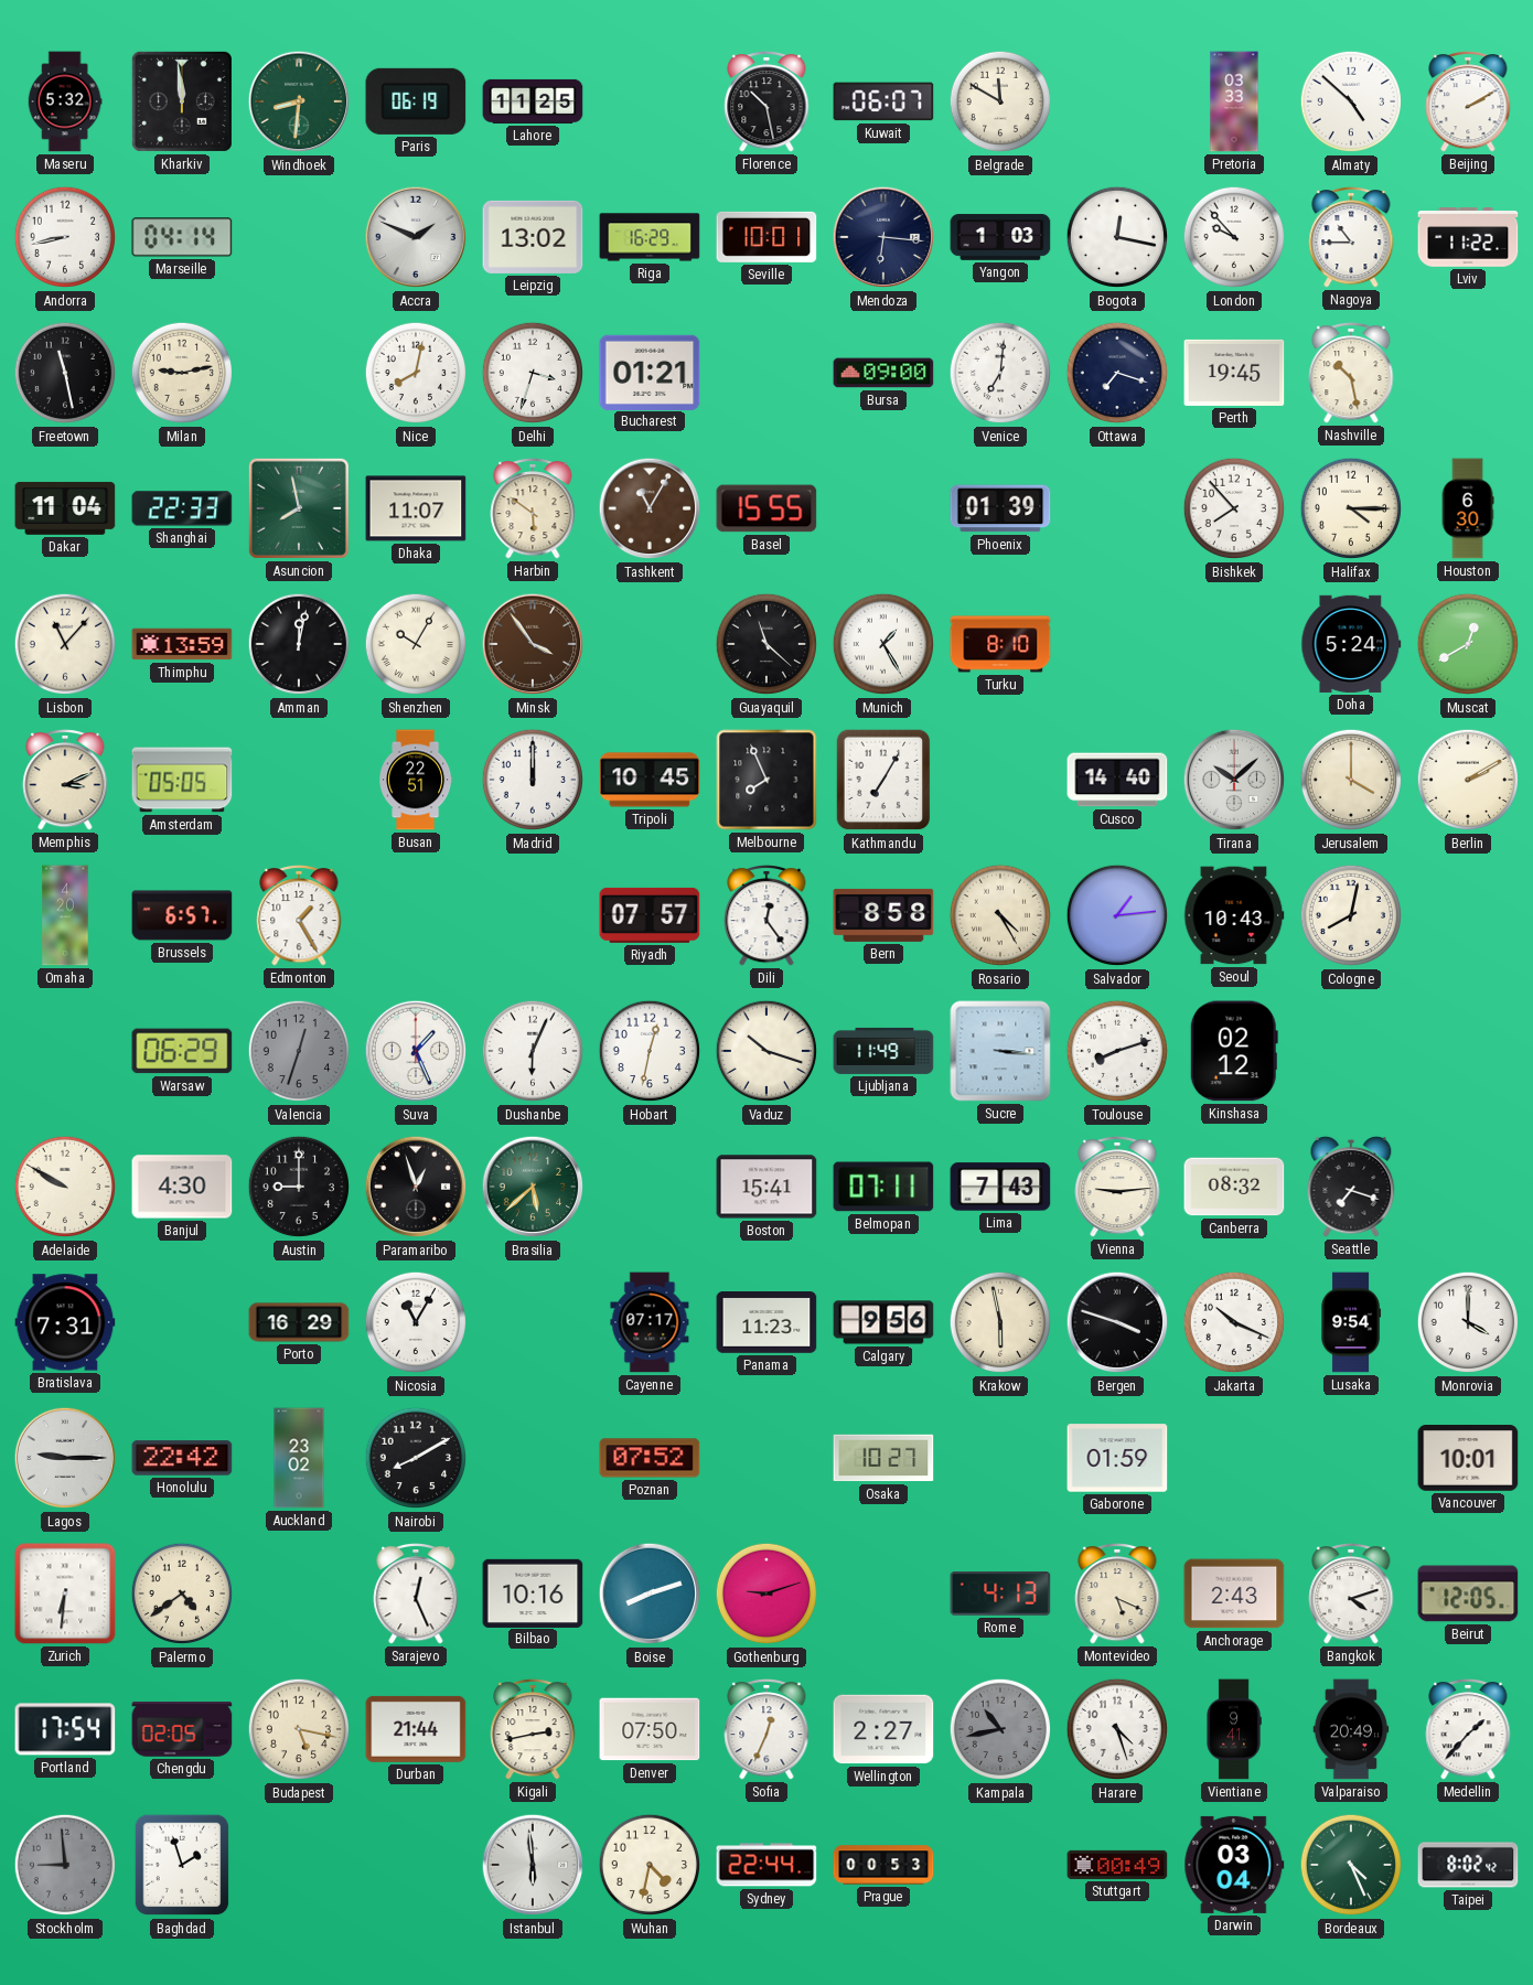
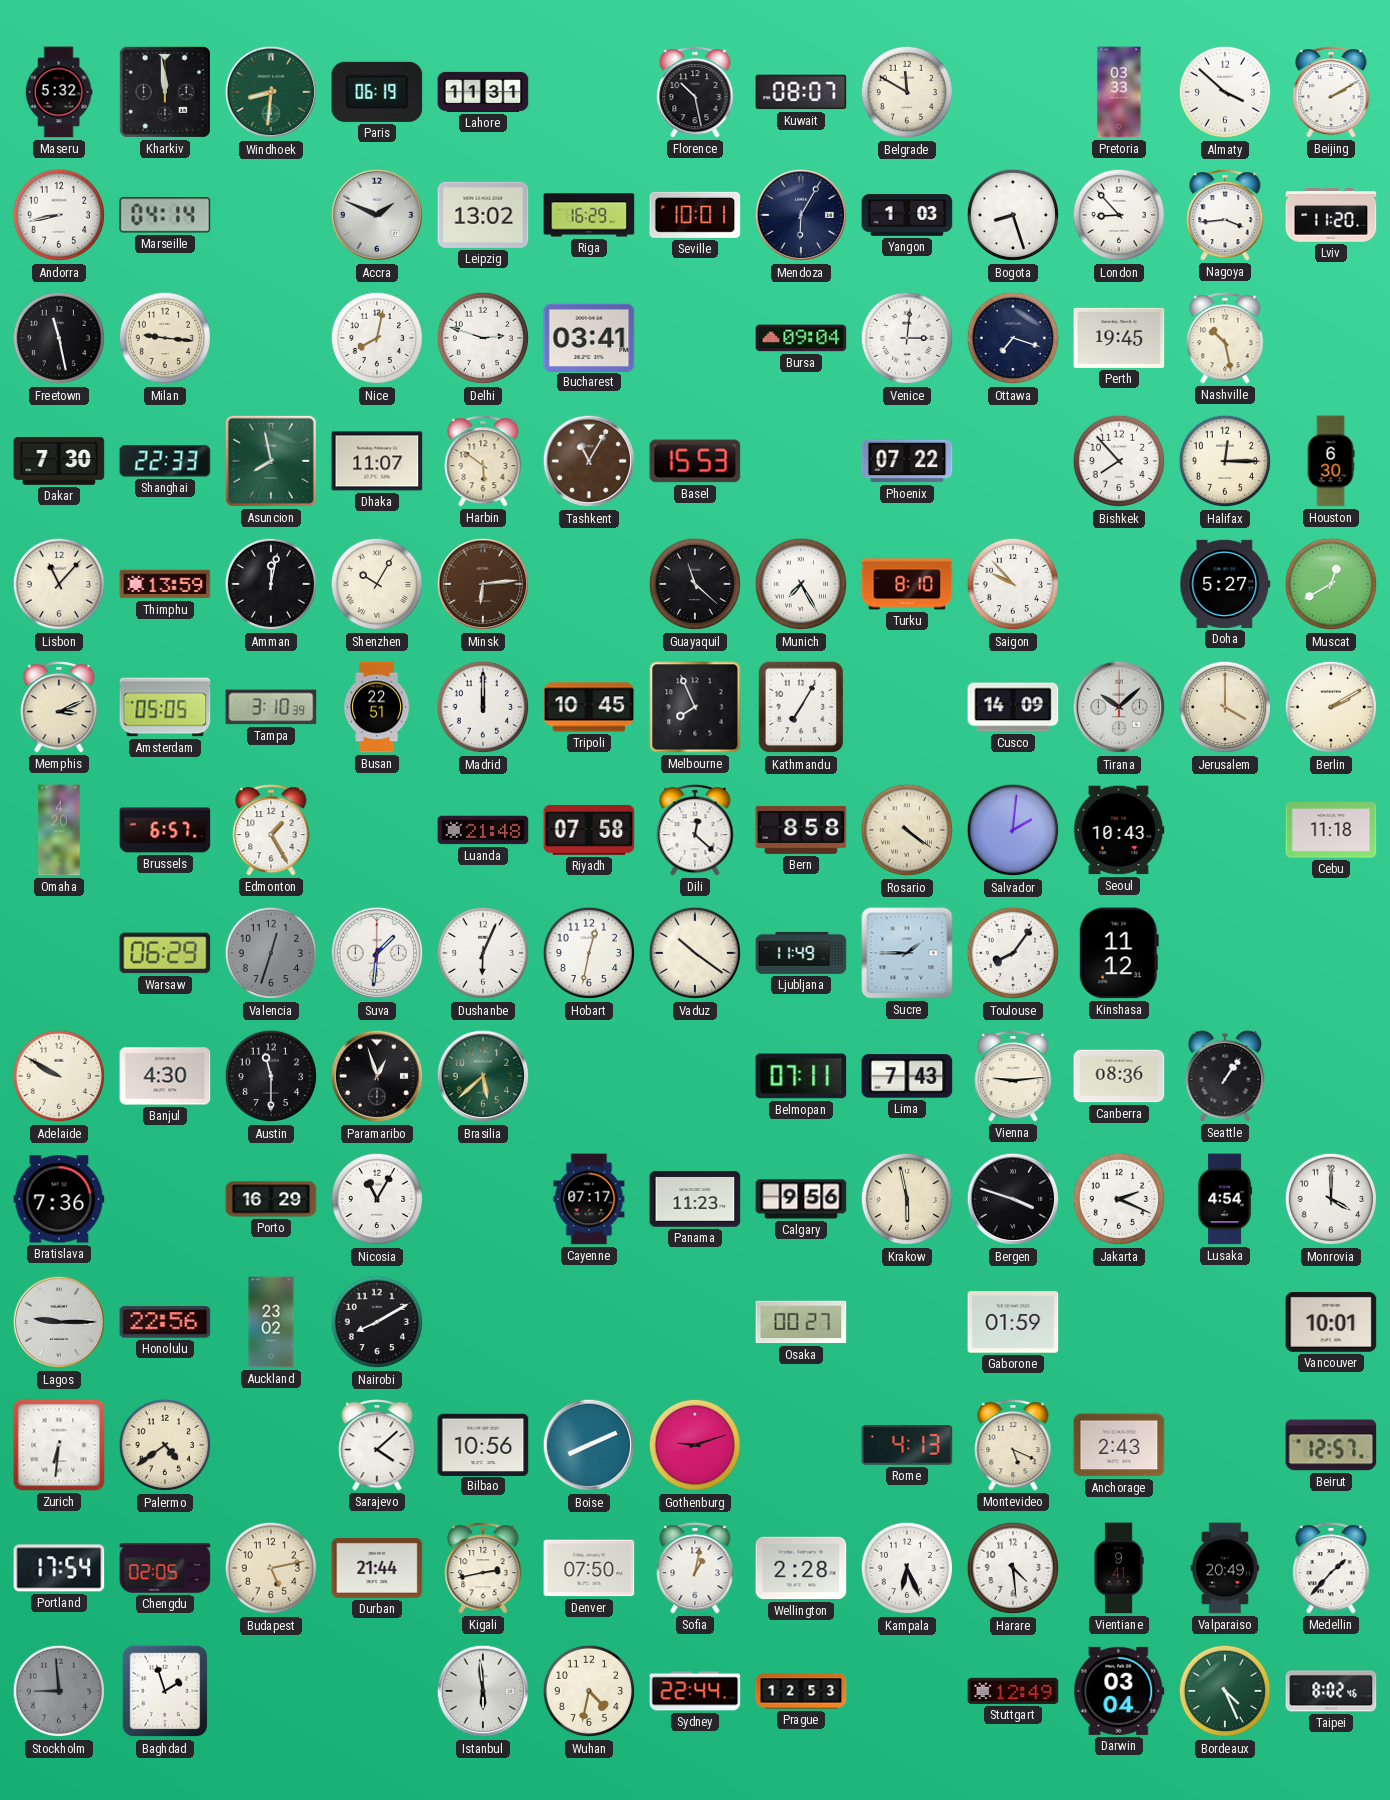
Lahore: 11:25 -> 11:31 (483, 92)
Kuwait: 06:07 -> 08:07 (801, 92)
Almaty: 4:52 -> 3:52 (1225, 92)
Mendoza: 6:16 -> 6:05 (801, 215)
Bogota: 12:17 -> 8:27 (1013, 215)
London: 9:53 -> 8:53 (1119, 215)
Nagoya: 10:45 -> 3:44 (1225, 216)
Lviv: 11:22 -> 11:20 (1331, 215)
Milan: 9:13 -> 9:16 (165, 338)
Delhi: 3:33 -> 2:48 (483, 338)
Bucharest: 01:21 -> 03:41 (589, 337)
Bursa: 09:00 -> 09:04 (801, 338)
Venice: 7:01 -> 3:01 (907, 338)
Dakar: 11:04 -> 7:30 (59, 461)
Basel: 15:55 -> 15:53 (695, 461)
Phoenix: 01:39 -> 07:22 (907, 461)
Halifax: 4:15 -> 12:15 (1225, 461)
Minsk: 3:54 -> 6:14 (483, 584)
Munich: 1:25 -> 7:25 (801, 584)
Saigon: none -> 9:53 (1013, 584)
Doha: 5:24 -> 5:27 (1225, 584)
Tampa: none -> 3:10 (271, 707)
Cusco: 14:40 -> 14:09 (1013, 707)
Luanda: none -> 21:48 (483, 830)
Riyadh: 07:57 -> 07:58 (589, 830)
Dili: 12:24 -> 12:22 (695, 831)
Rosario: 4:25 -> 4:21 (907, 830)
Salvador: 1:14 -> 2:01 (1013, 830)
Cologne: 8:02 -> none (1351, 915)
Cebu: none -> 11:18 (1331, 830)
Suva: 1:26 -> 1:31 (377, 953)
Vaduz: 10:18 -> 10:21 (695, 953)
Sucre: 3:16 -> 1:45 (907, 953)
Toulouse: 8:12 -> 8:06 (1013, 953)
Kinshasa: 02:12 -> 11:12 (1119, 953)
Austin: 9:00 -> 11:30 (271, 1076)
Boston: 15:41 -> none (766, 1187)
Canberra: 08:32 -> 08:36 (1119, 1076)
Seattle: 7:18 -> 1:06 (1225, 1076)
Bratislava: 7:31 -> 7:36 (59, 1199)
Jakarta: 10:19 -> 2:19 (1119, 1199)
Lusaka: 9:54 -> 4:54 (1225, 1199)
Honolulu: 22:42 -> 22:56 (165, 1322)
Poznan: 07:52 -> none (650, 1458)
Osaka: 10:27 -> 00:27 (801, 1322)
Sarajevo: 12:26 -> 4:08 (377, 1446)
Bilbao: 10:16 -> 10:56 (483, 1444)
Boise: 8:12 -> 8:11 (589, 1445)
Bangkok: 4:12 -> none (1351, 1595)
Beirut: 12:05 -> 12:57 (1331, 1445)
Budapest: 5:17 -> 5:13 (271, 1568)
Sofia: 12:34 -> 1:02 (695, 1569)
Wellington: 2:27 -> 2:28 (801, 1568)
Kampala: 10:43 -> 6:26 (907, 1568)
Kampala dial: grey -> white (907, 1568)
Harare: 4:27 -> 4:29 (1013, 1568)
Prague: 00:53 -> 12:53 (801, 1691)
Stuttgart: 00:49 -> 12:49 (1013, 1691)
Taipei: 8:02:42 -> 8:02:46 (1331, 1691)
